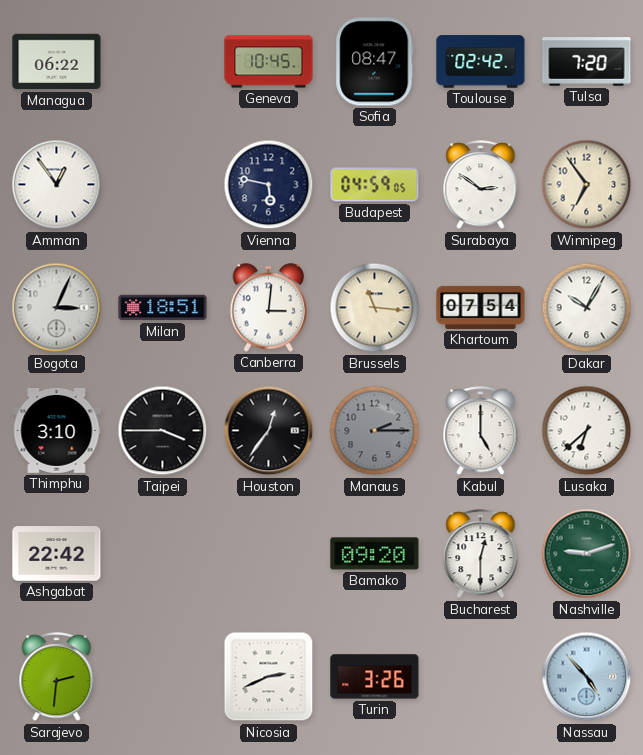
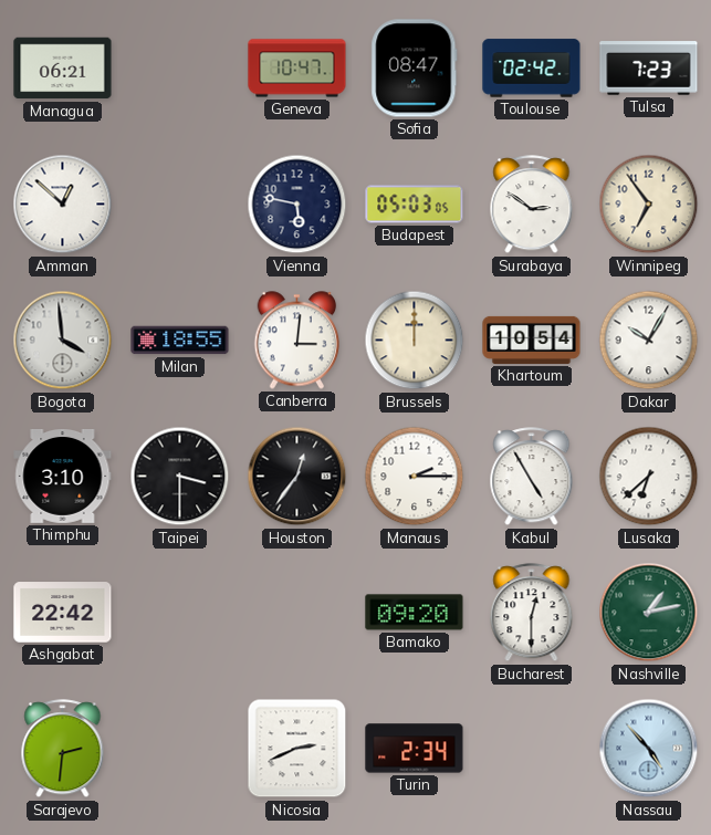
Managua: 06:22 -> 06:21 (63, 69)
Geneva: 10:45 -> 10:47 (297, 69)
Tulsa: 7:20 -> 7:23 (649, 69)
Amman: 12:54 -> 12:52 (63, 205)
Budapest: 04:59 -> 05:03 (415, 205)
Bogota: 3:04 -> 3:59 (63, 341)
Milan: 18:51 -> 18:55 (180, 341)
Brussels: 11:16 -> 12:00 (415, 341)
Khartoum: 07:54 -> 10:54 (532, 340)
Taipei: 3:45 -> 3:30 (180, 477)
Manaus dial: grey -> white (415, 477)
Kabul: 5:00 -> 4:55 (532, 477)
Nashville: 9:12 -> 1:13 (649, 613)
Turin: 3:26 -> 2:34 (415, 749)
